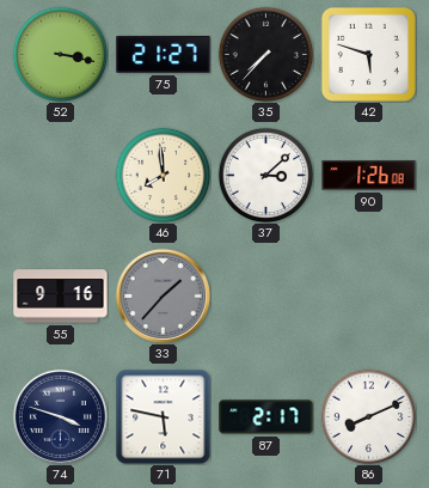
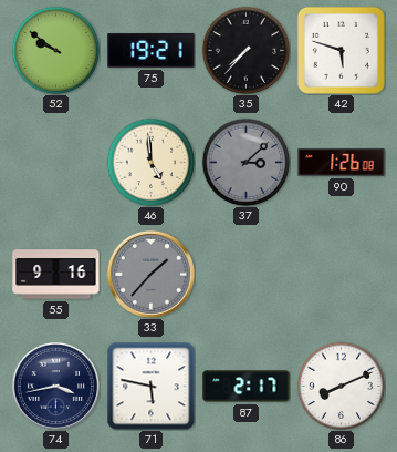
52: 3:17 -> 9:51 (55, 50)
75: 21:27 -> 19:21 (152, 51)
46: 7:59 -> 4:59 (150, 162)
37 dial: white -> grey (245, 162)
74: 3:48 -> 3:43 (55, 386)
